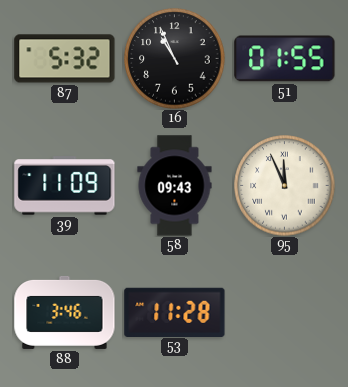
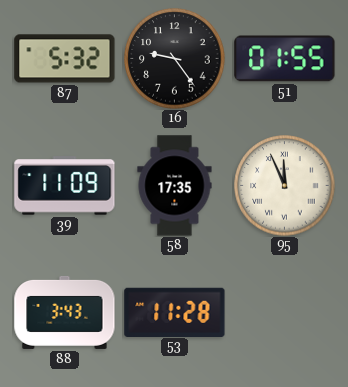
16: 10:56 -> 9:24 (175, 59)
58: 09:43 -> 17:35 (175, 186)
88: 3:46 -> 3:43 (65, 312)
